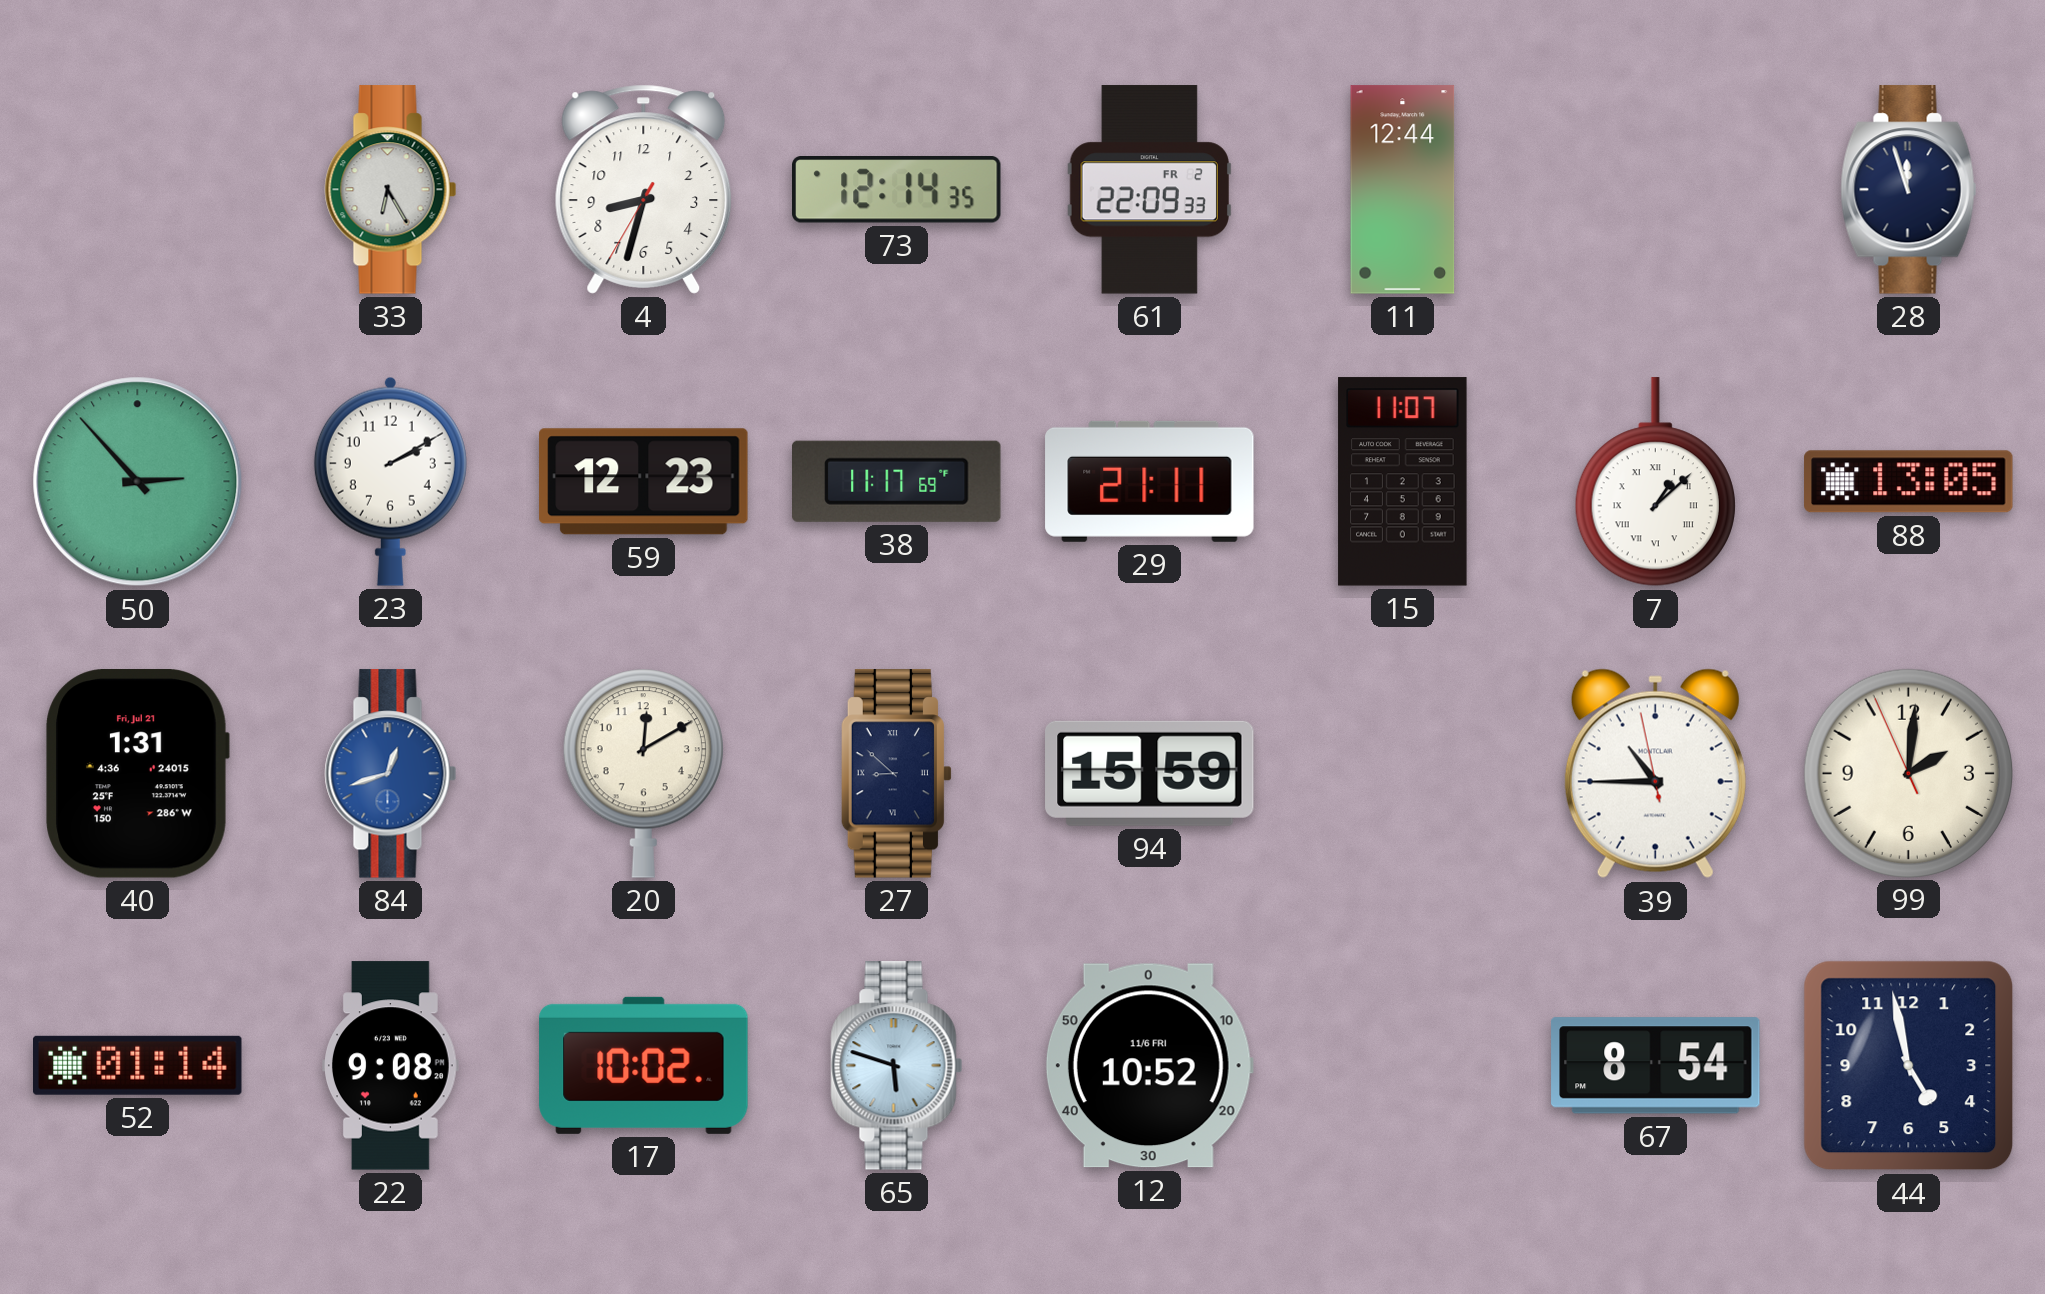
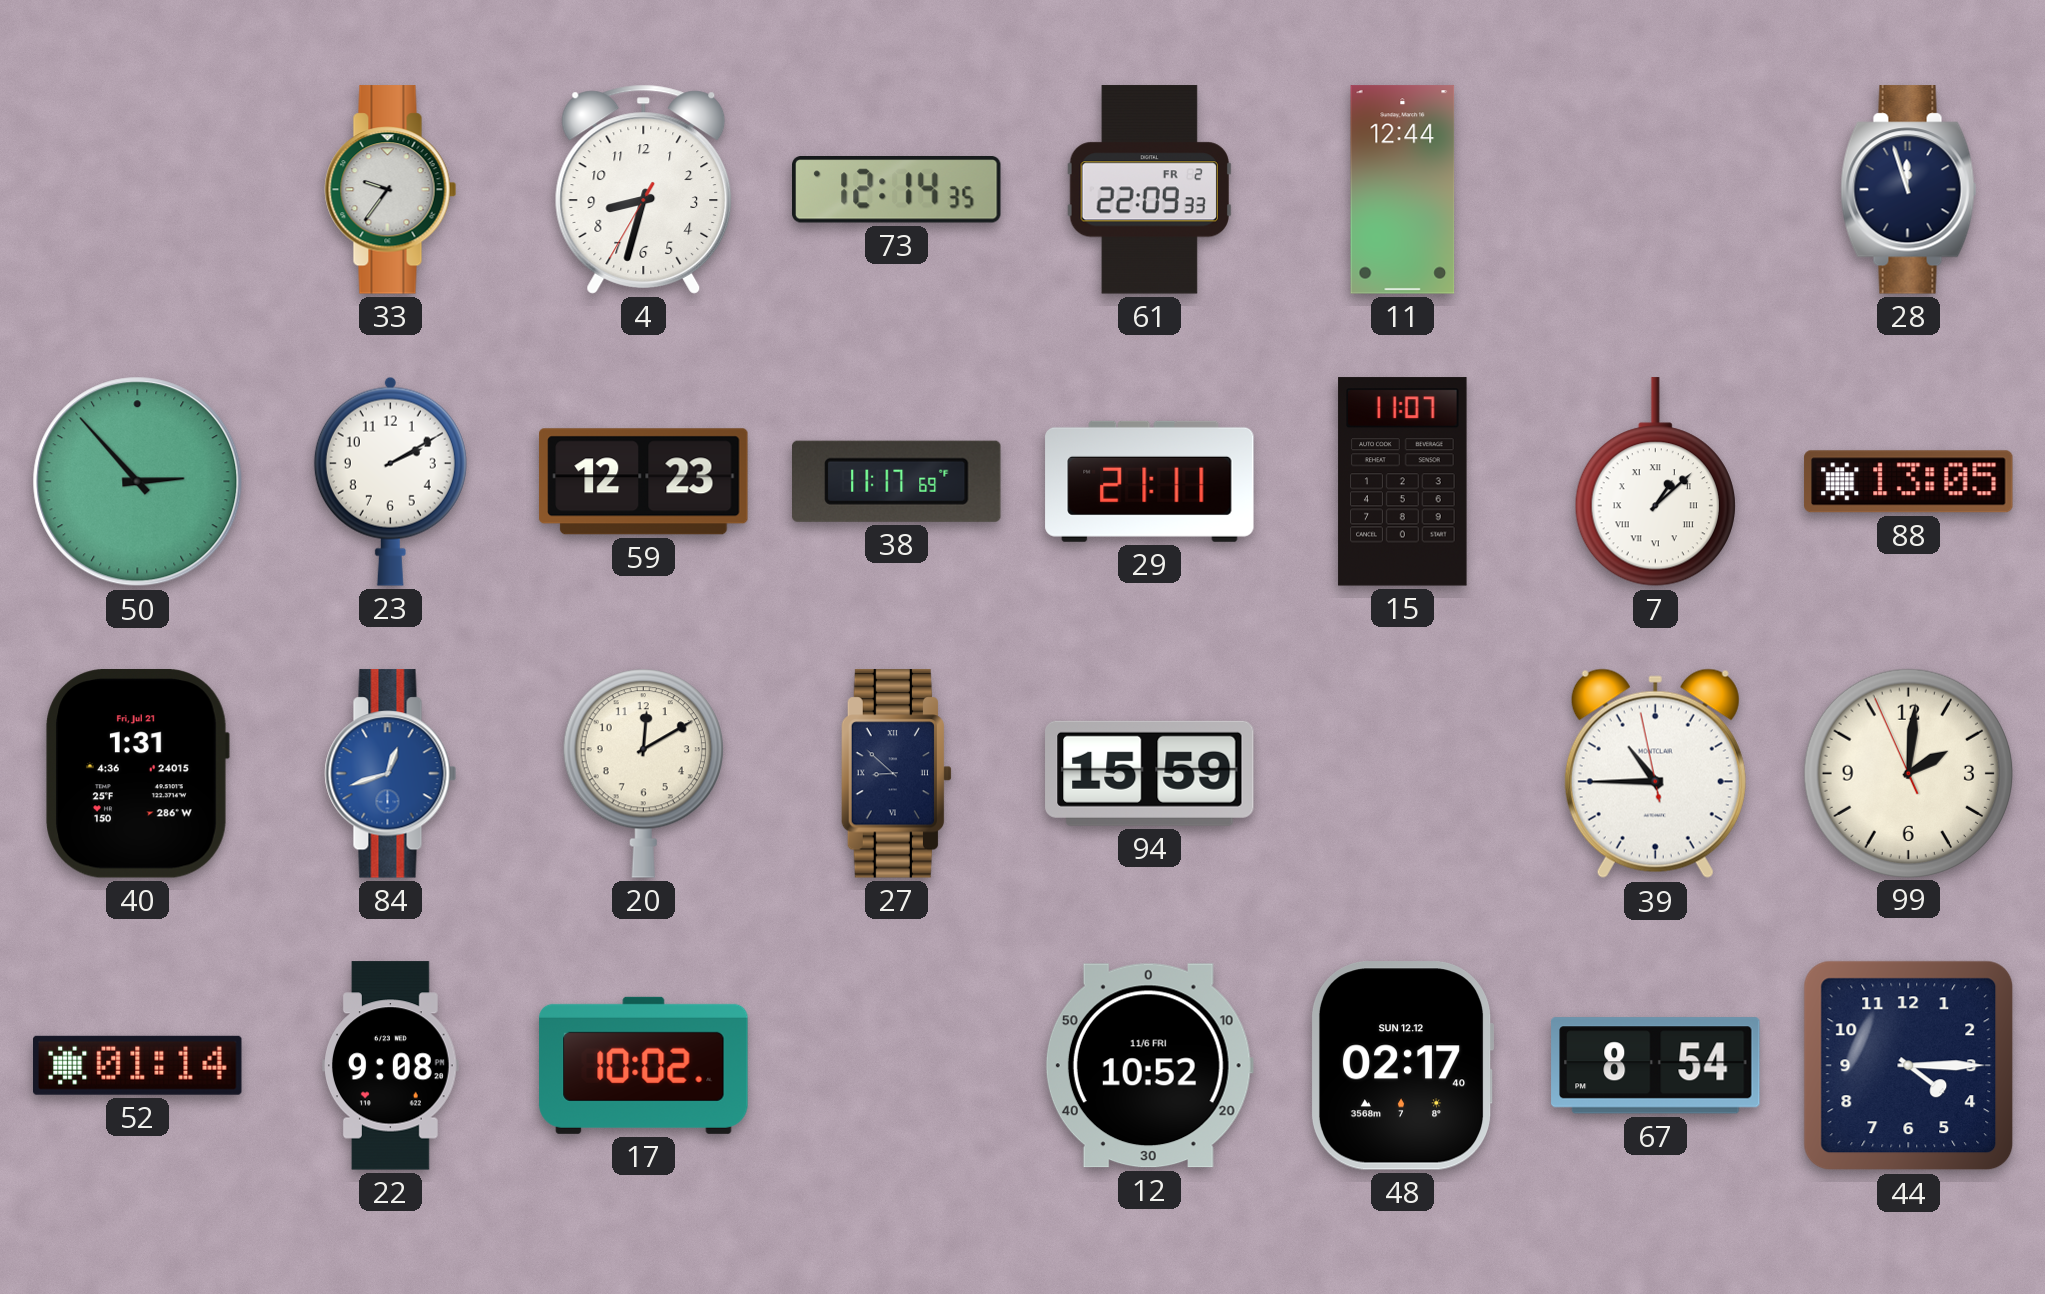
33: 6:25 -> 9:36 (391, 190)
65: 5:48 -> none (897, 1066)
48: none -> 02:17 (1402, 1066)
44: 4:58 -> 4:15 (1909, 1066)
